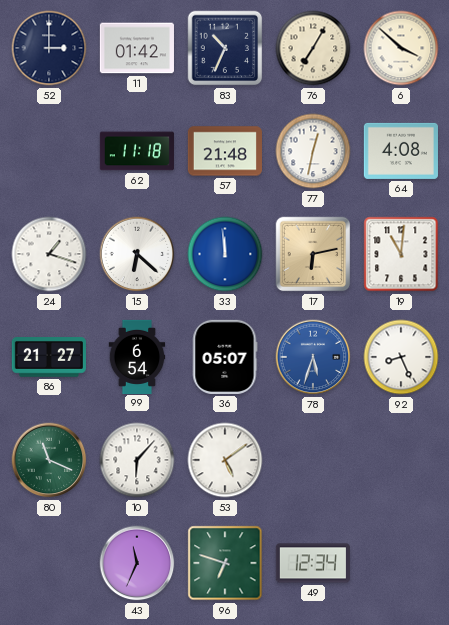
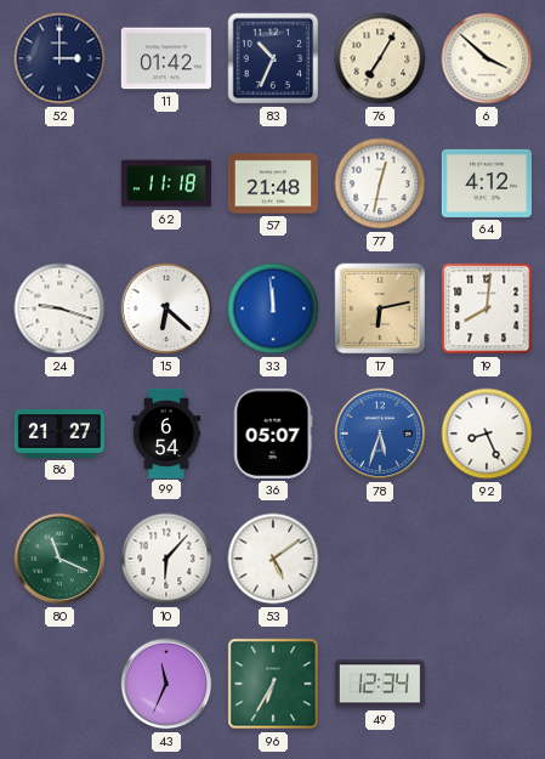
64: 4:08 -> 4:12 (487, 183)
24: 1:18 -> 9:18 (59, 308)
19: 11:01 -> 8:01 (487, 308)
96: 6:48 -> 6:35 (273, 684)
